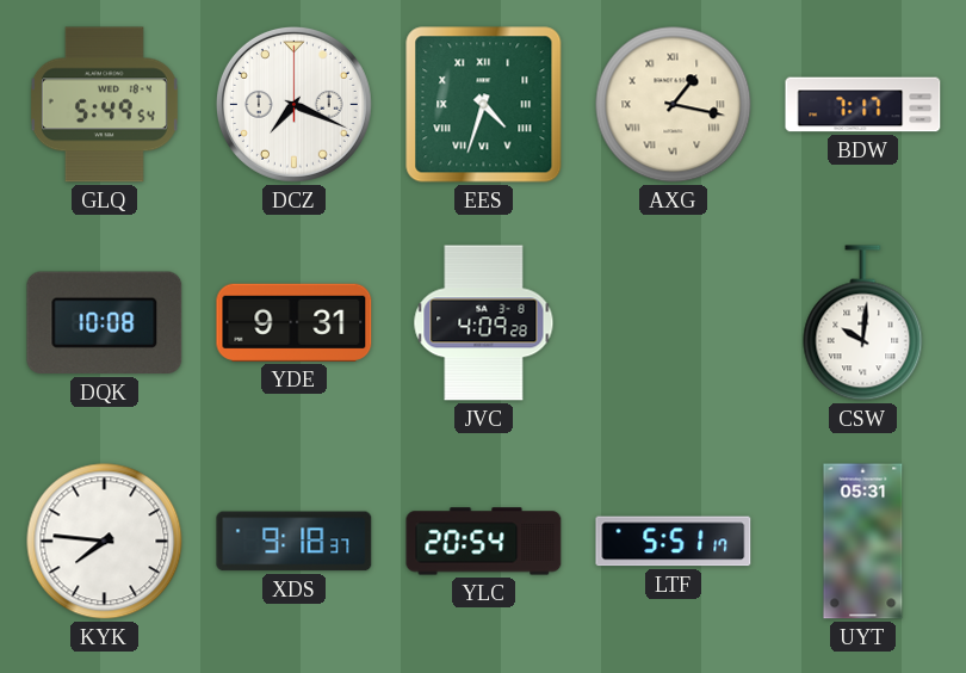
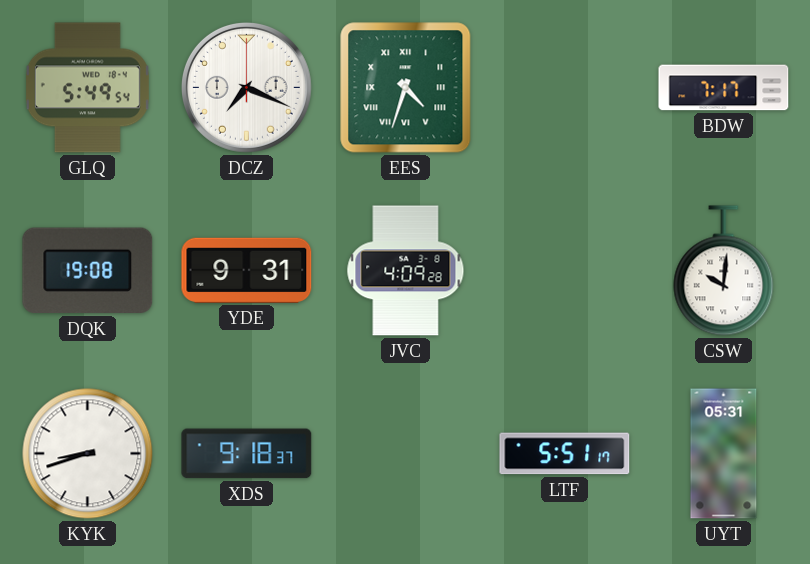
AXG: 1:17 -> none (674, 105)
DQK: 10:08 -> 19:08 (88, 271)
KYK: 7:46 -> 8:42 (88, 454)
YLC: 20:54 -> none (484, 542)
